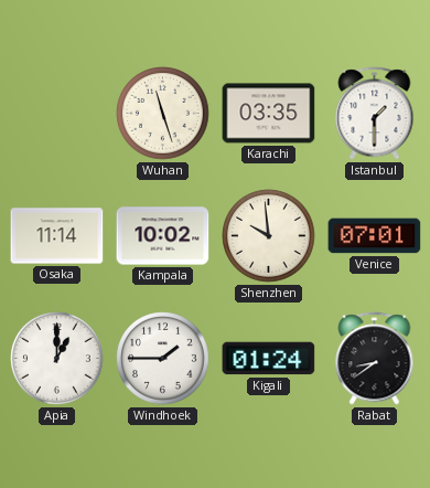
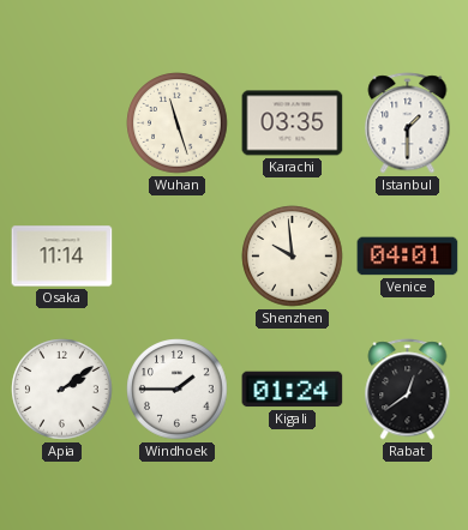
Kampala: 10:02 -> none (163, 236)
Venice: 07:01 -> 04:01 (408, 257)
Apia: 1:00 -> 2:09 (62, 390)
Rabat: 8:39 -> 12:39 (408, 390)
